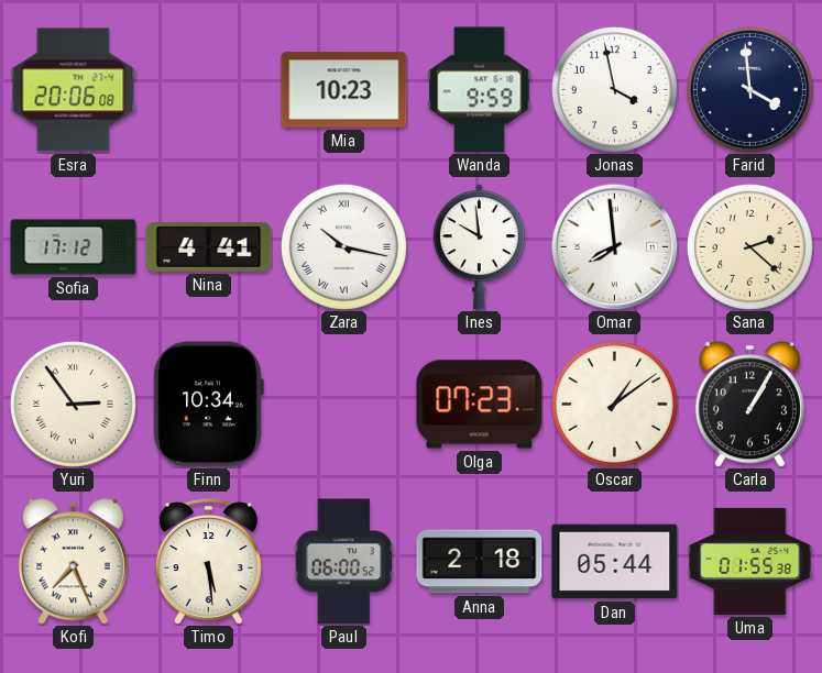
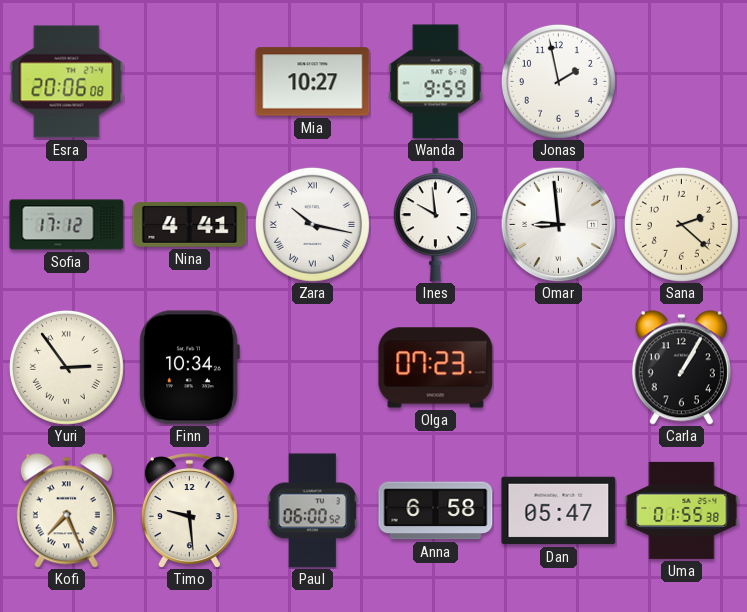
Mia: 10:23 -> 10:27 (313, 82)
Jonas: 3:58 -> 1:58 (558, 81)
Farid: 3:59 -> none (749, 89)
Omar: 7:59 -> 8:59 (558, 224)
Oscar: 1:09 -> none (614, 404)
Timo: 5:29 -> 9:29 (189, 510)
Anna: 2:18 -> 6:58 (436, 511)
Dan: 05:44 -> 05:47 (559, 511)
